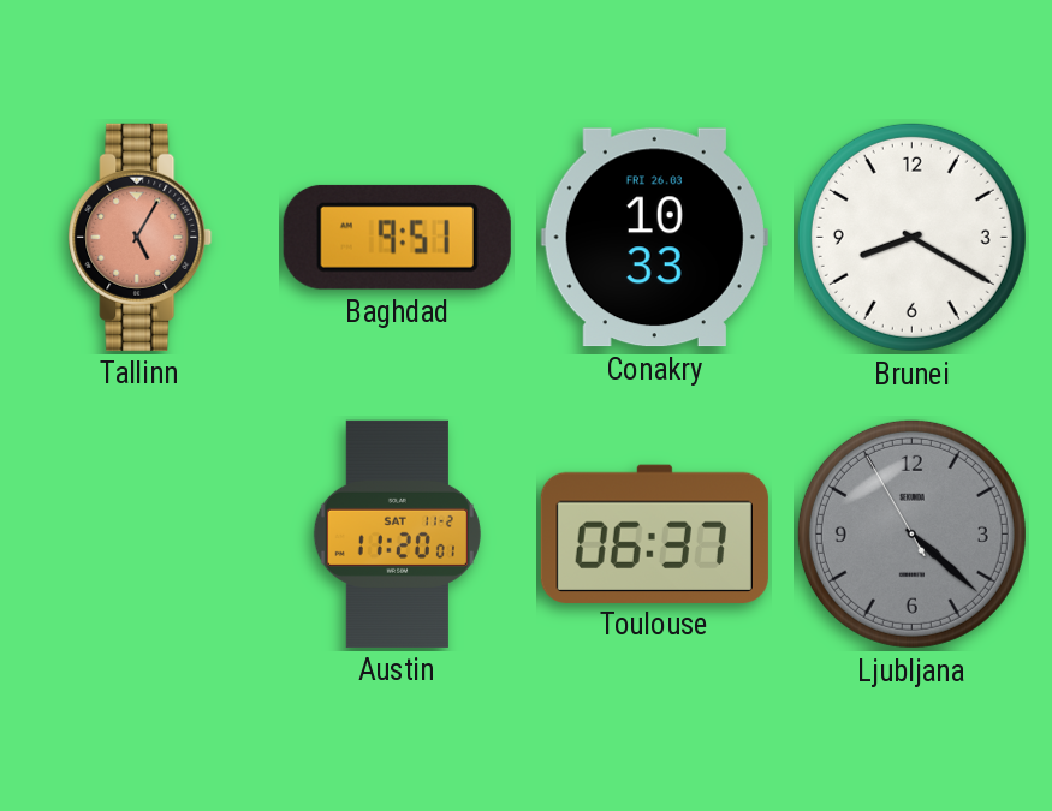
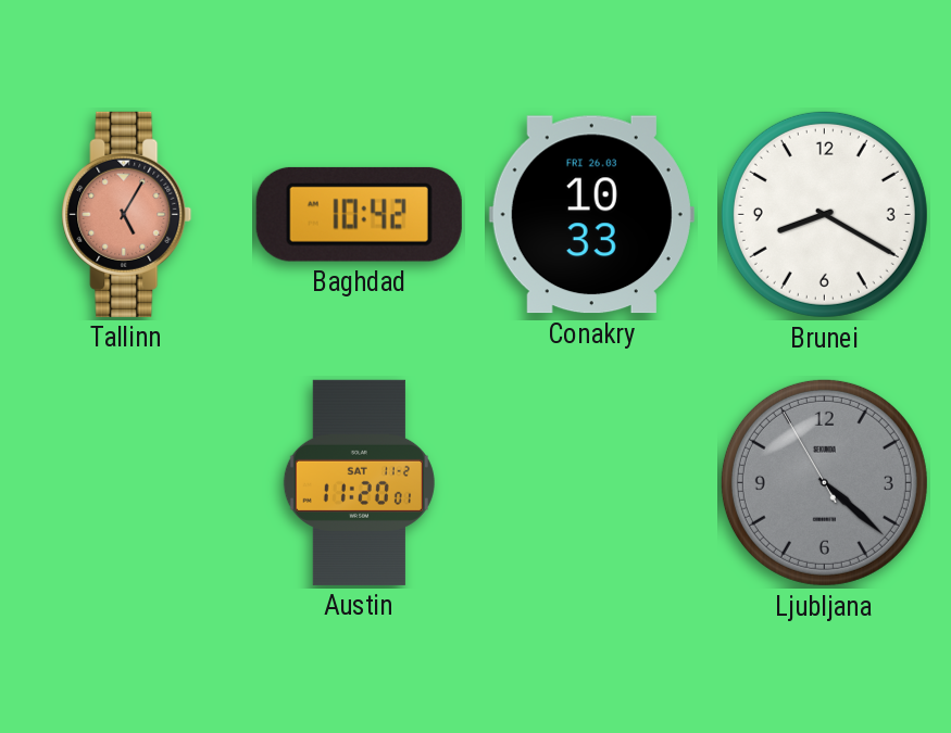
Baghdad: 9:51 -> 10:42 (359, 214)
Toulouse: 06:37 -> none (654, 533)
